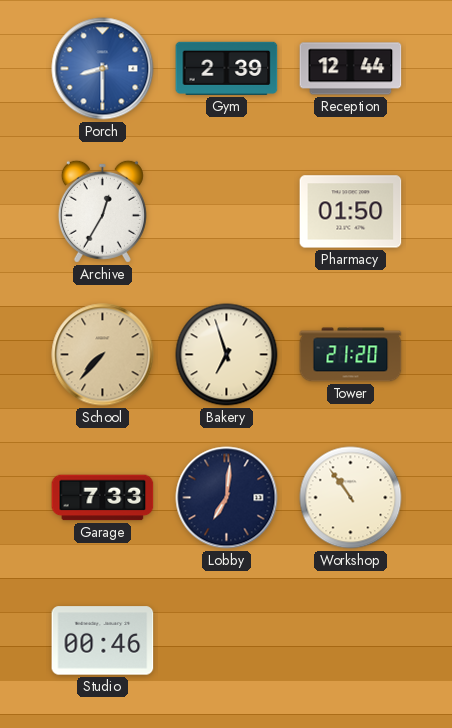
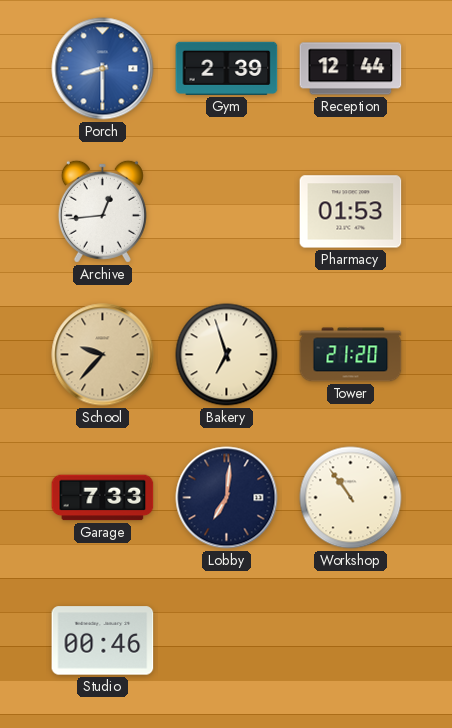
Archive: 12:35 -> 12:44 (102, 211)
Pharmacy: 01:50 -> 01:53 (351, 212)
School: 7:37 -> 9:37 (103, 355)
